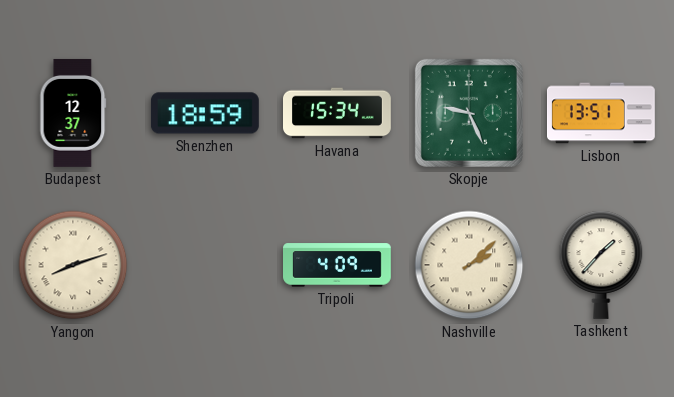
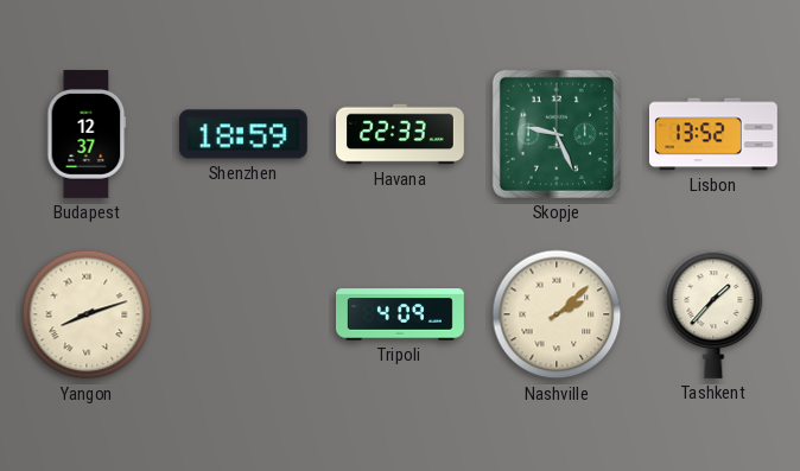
Havana: 15:34 -> 22:33 (401, 134)
Lisbon: 13:51 -> 13:52 (715, 134)
